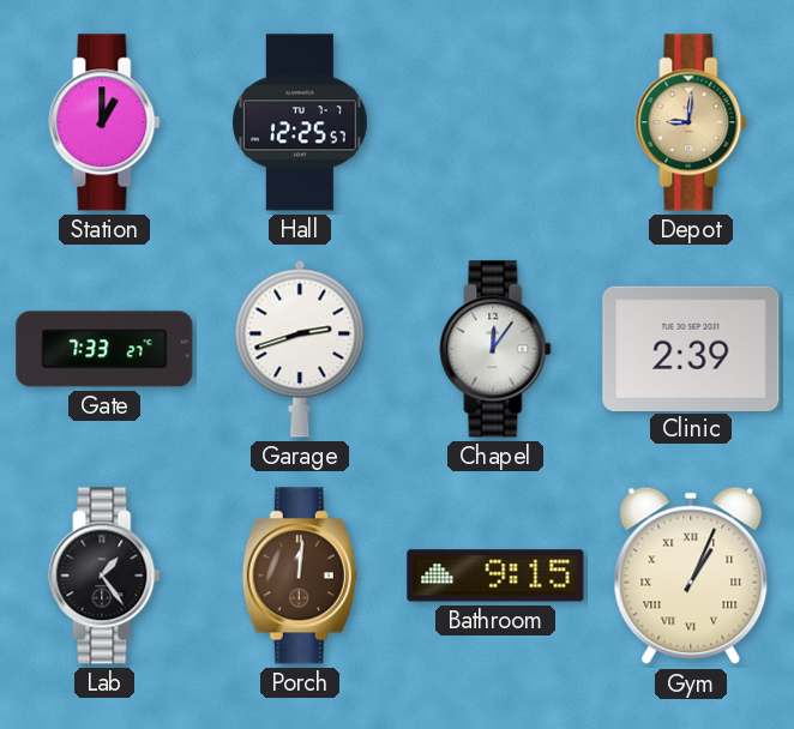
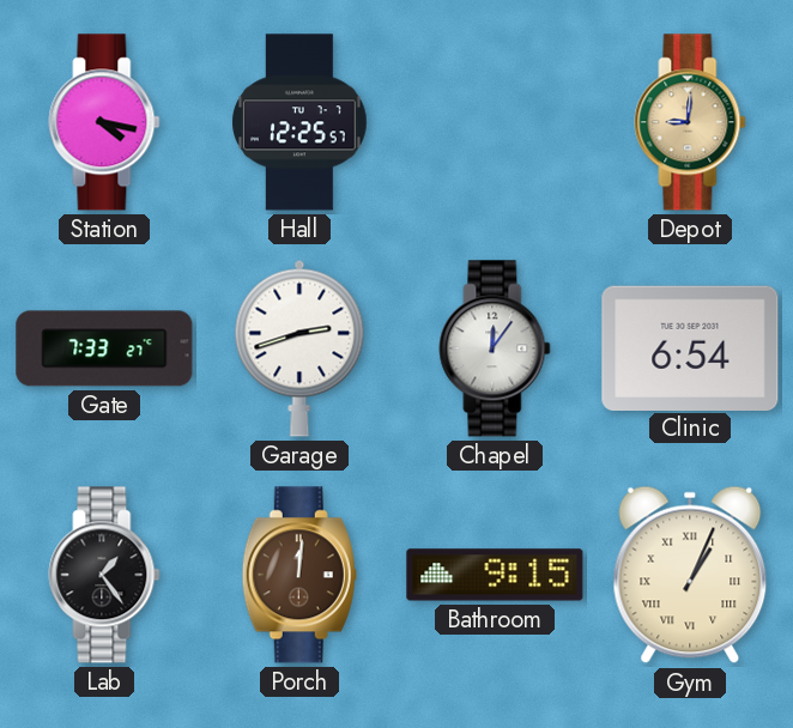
Station: 1:00 -> 4:17 (104, 122)
Clinic: 2:39 -> 6:54 (690, 347)
